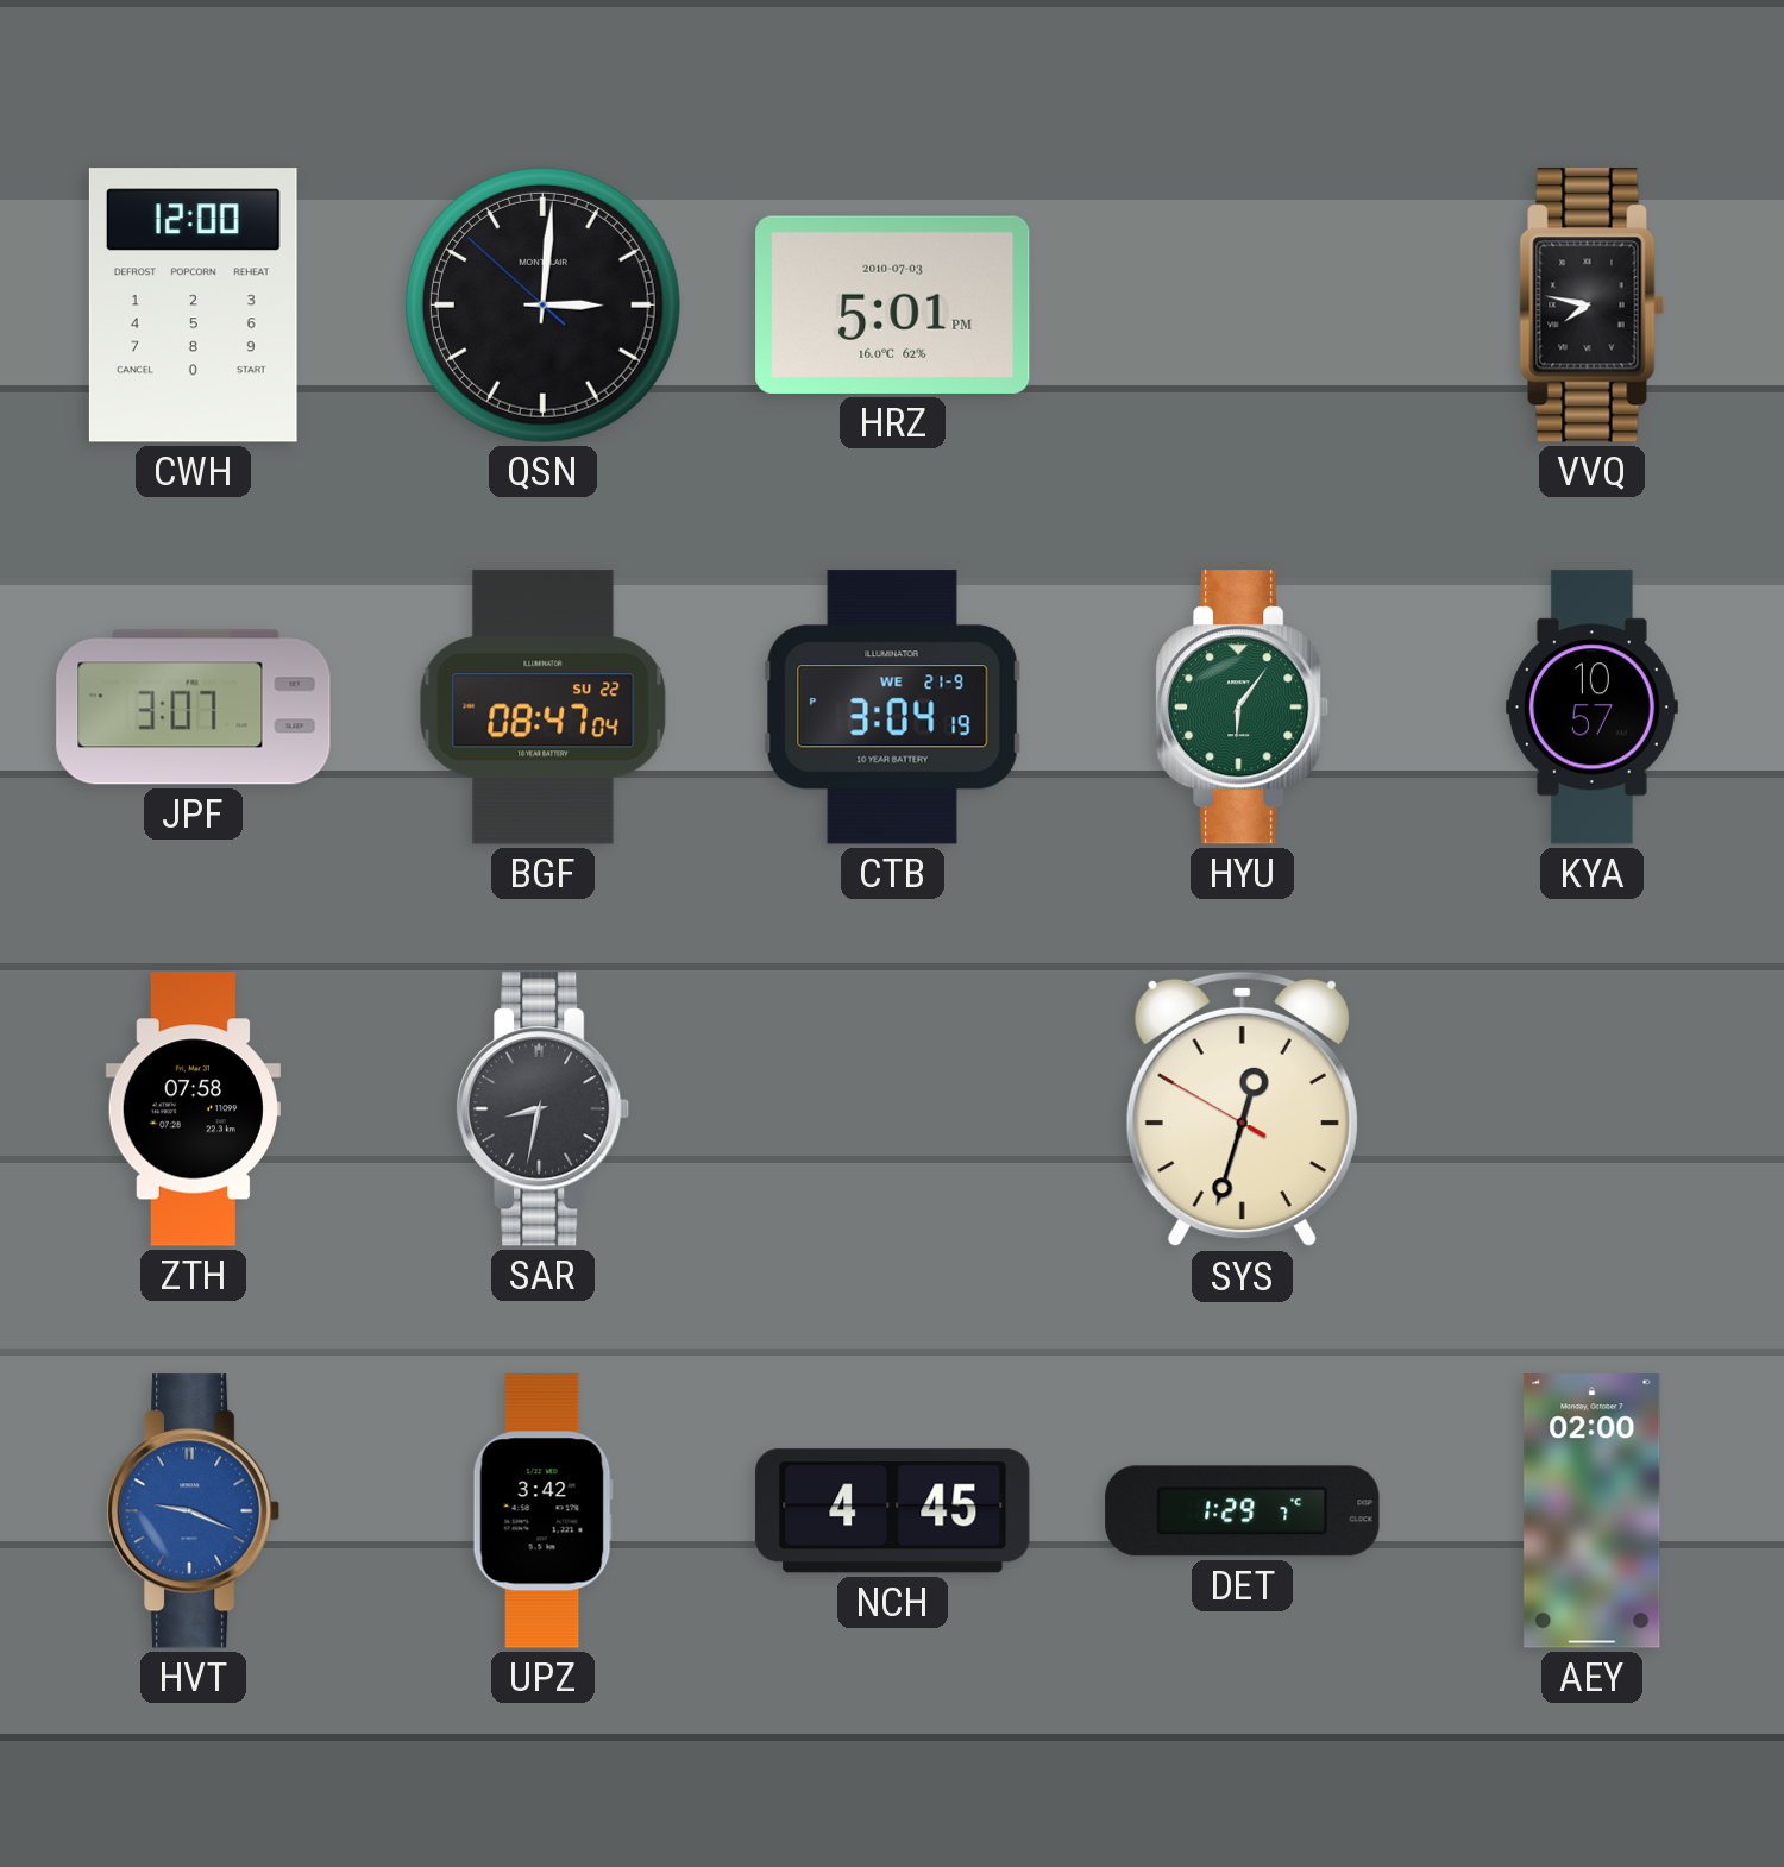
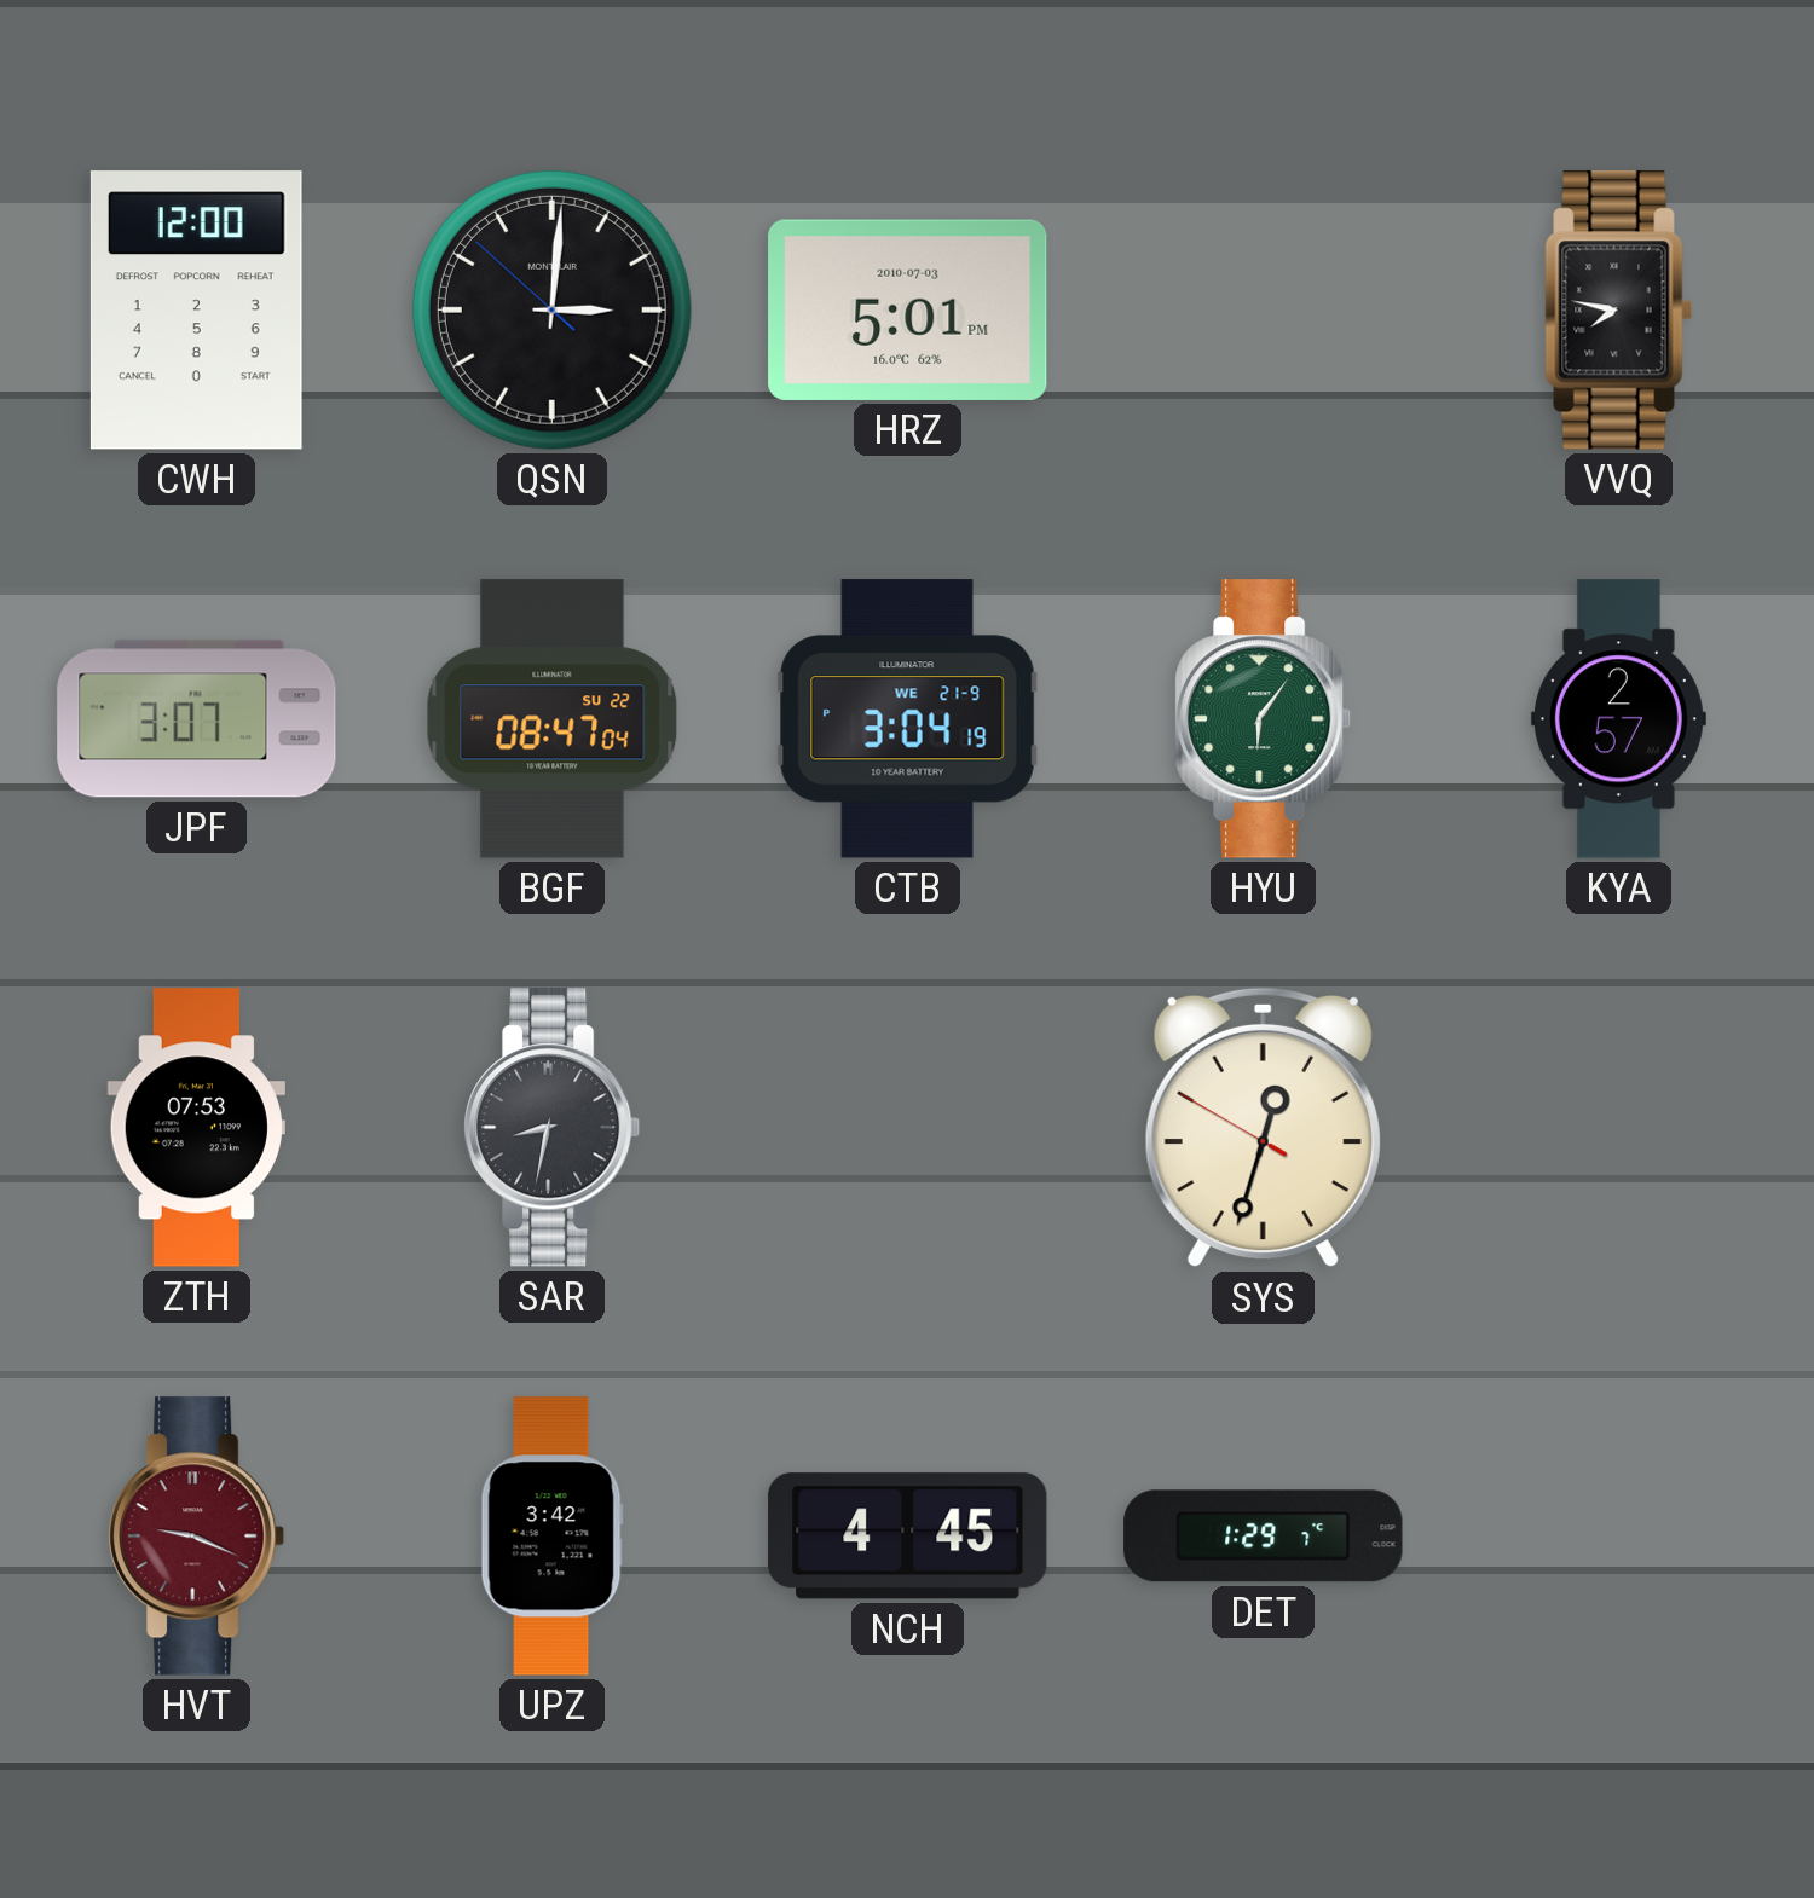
KYA: 10:57 -> 2:57 (1618, 719)
ZTH: 07:58 -> 07:53 (196, 1128)
HVT dial: blue -> burgundy (197, 1537)
AEY: 02:00 -> none (1593, 1511)
